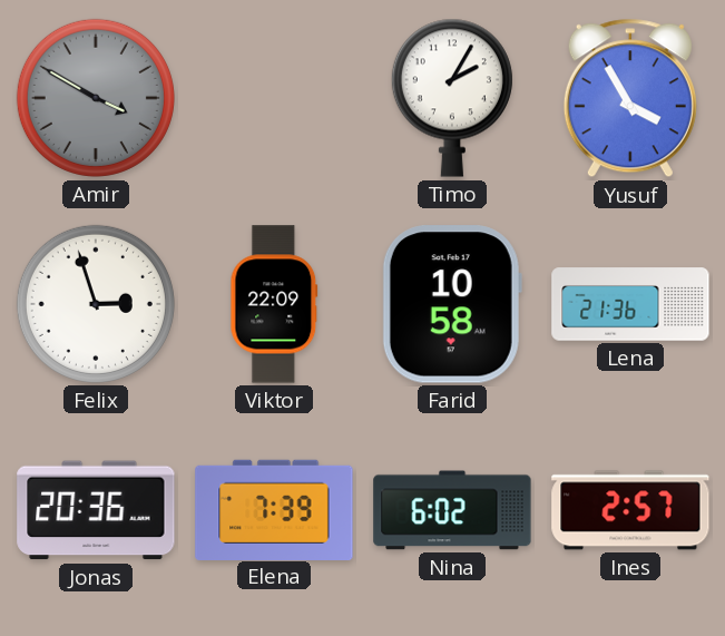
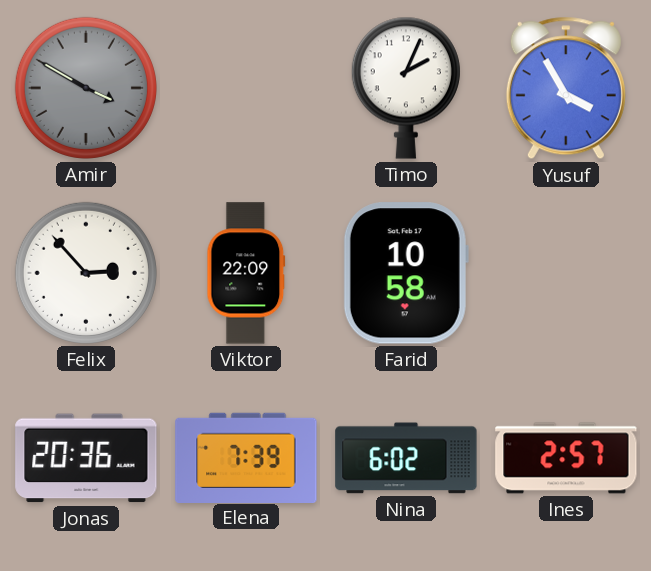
Timo: 2:05 -> 2:04 (406, 88)
Felix: 2:57 -> 2:53 (86, 273)
Lena: 21:36 -> none (630, 304)
